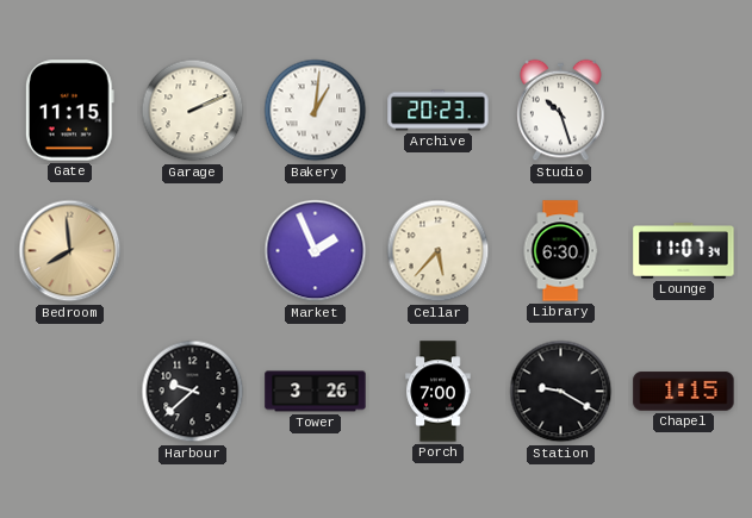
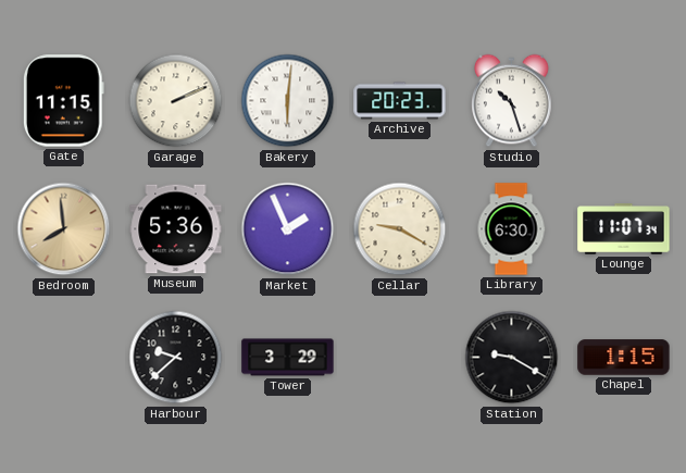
Bakery: 1:01 -> 6:01 (288, 101)
Museum: none -> 5:36 (176, 229)
Cellar: 5:37 -> 9:20 (400, 229)
Tower: 3:26 -> 3:29 (288, 358)
Porch: 7:00 -> none (439, 392)
